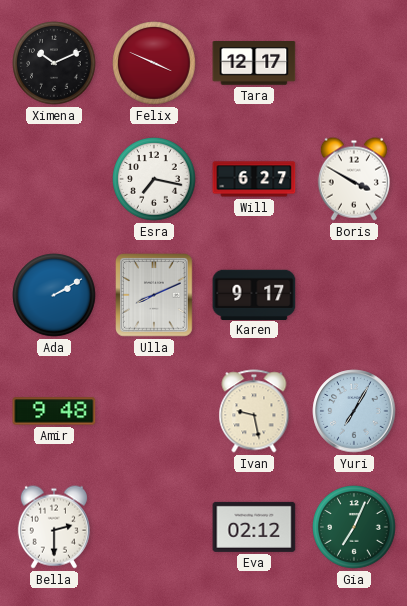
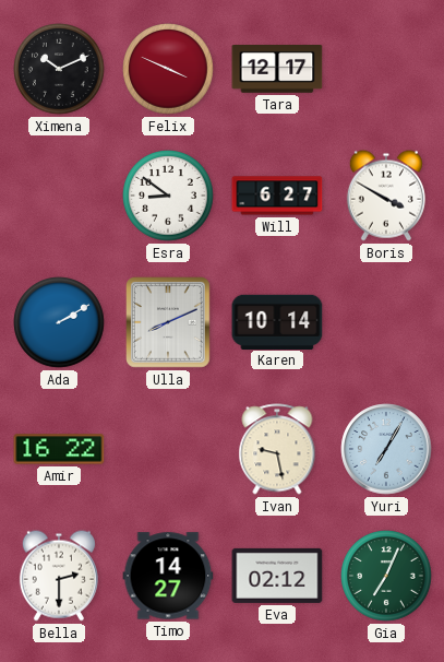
Esra: 7:17 -> 8:51 (168, 196)
Karen: 9:17 -> 10:14 (277, 321)
Amir: 9:48 -> 16:22 (59, 449)
Timo: none -> 14:27 (168, 576)
